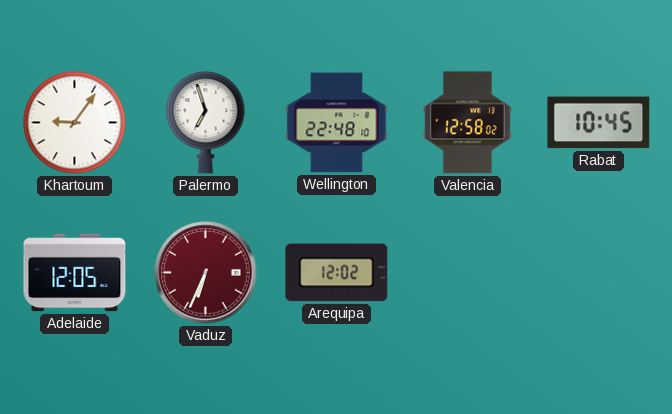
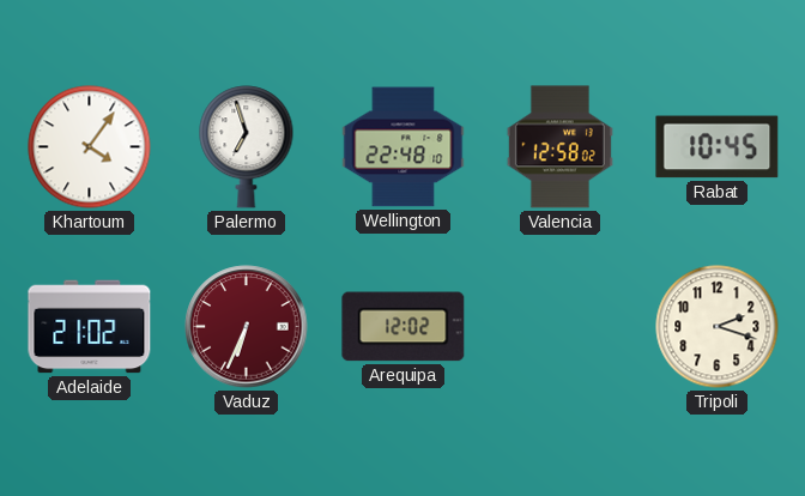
Khartoum: 9:06 -> 4:06 (90, 147)
Adelaide: 12:05 -> 21:02 (90, 327)
Tripoli: none -> 2:18 (718, 327)
